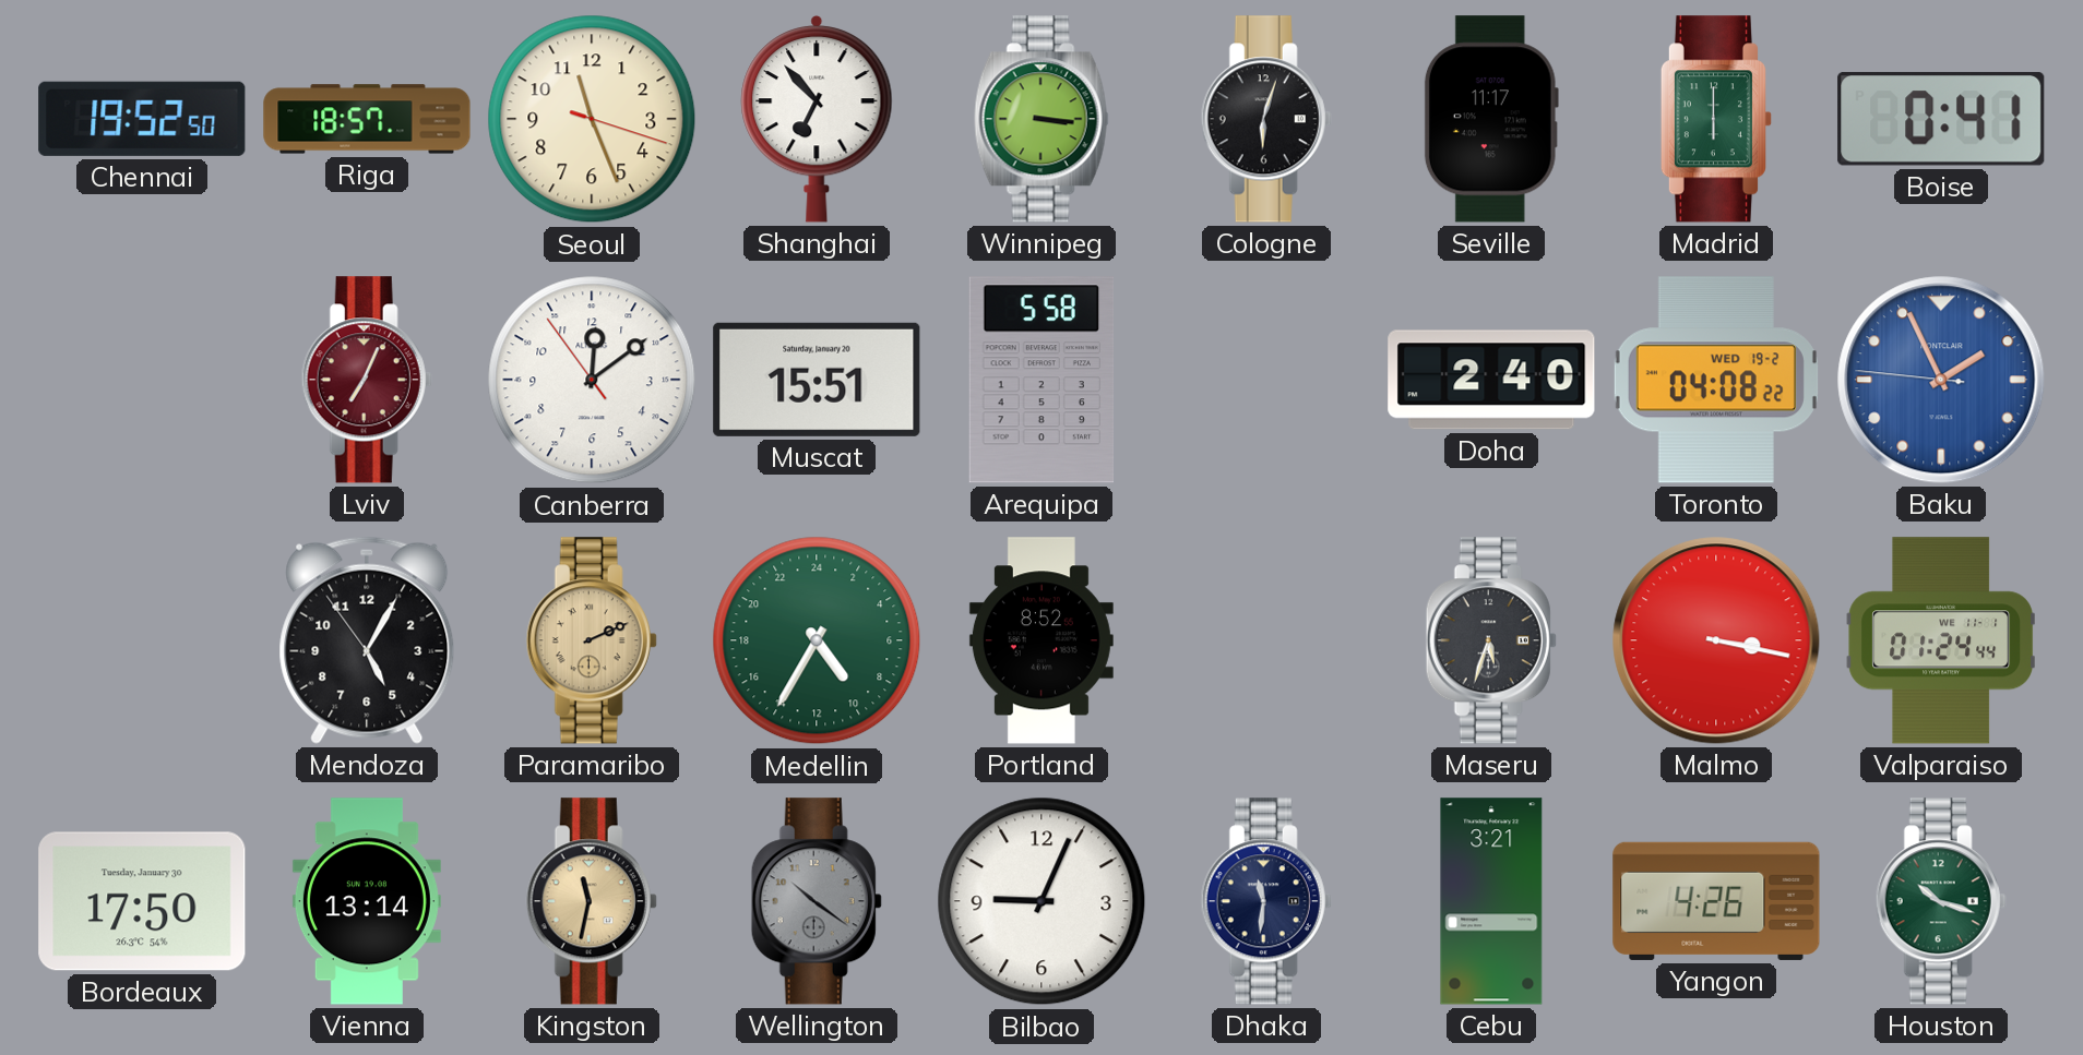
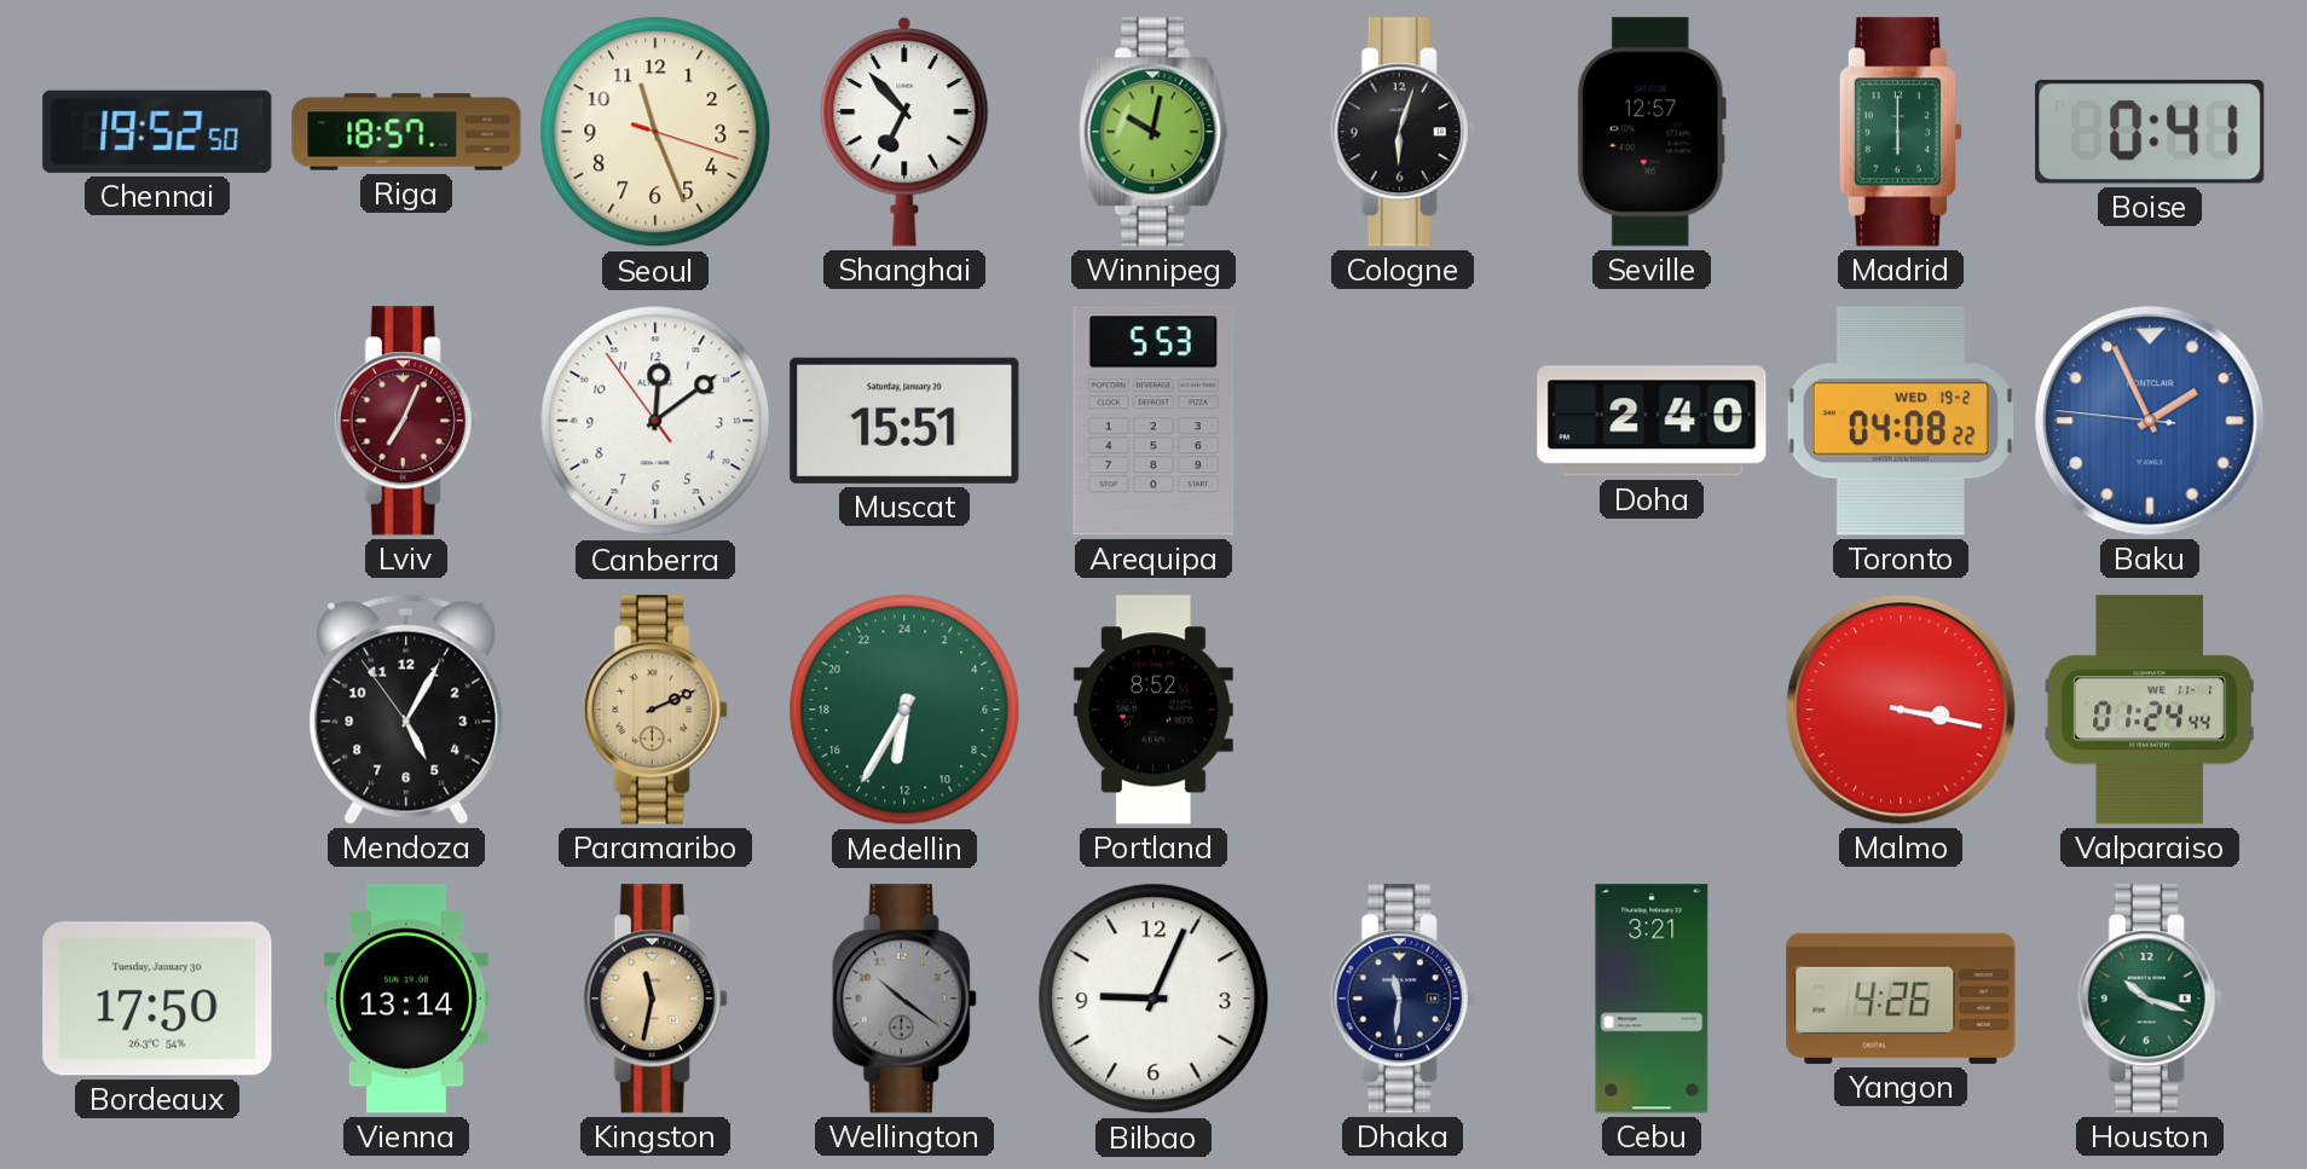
Winnipeg: 3:16 -> 10:02 (1153, 132)
Seville: 11:17 -> 12:57 (1652, 132)
Arequipa: 5:58 -> 5:53 (1153, 421)
Medellin: 9:35 -> 12:35 (904, 710)
Maseru: 5:33 -> none (1491, 640)
